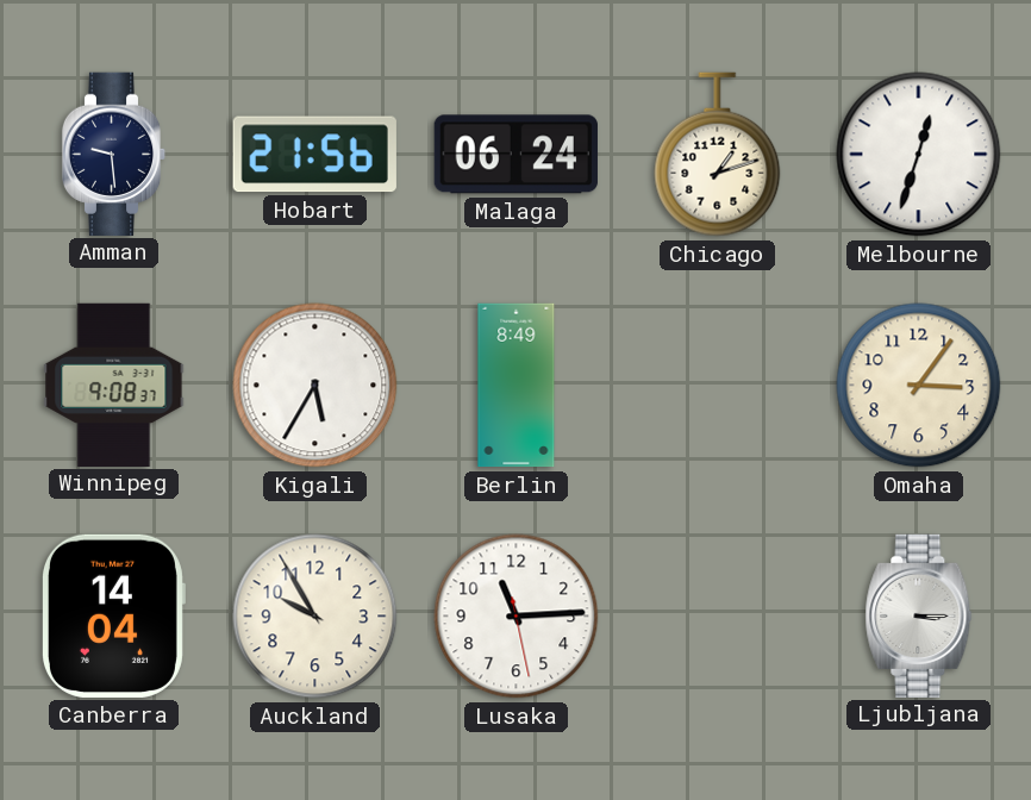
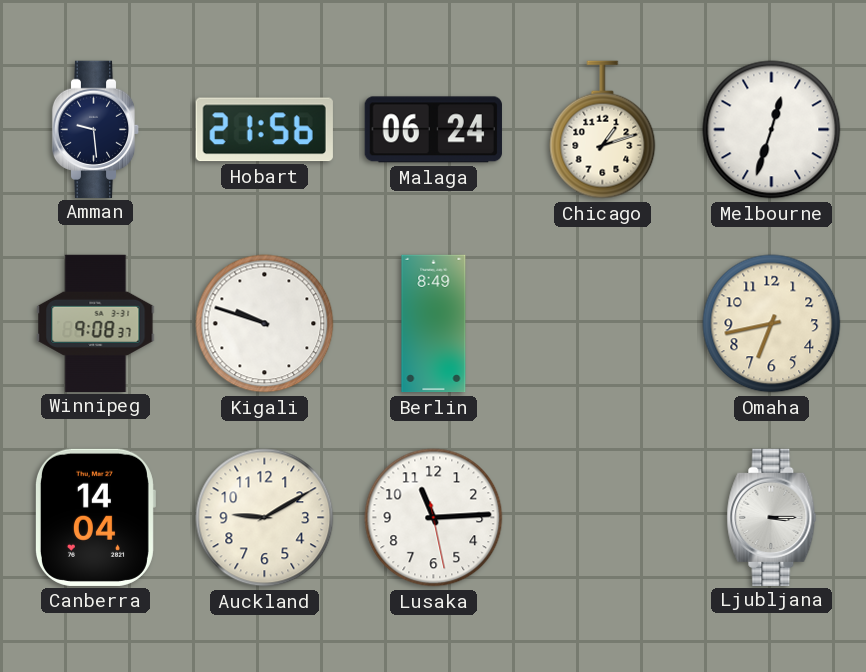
Kigali: 5:35 -> 9:48 (265, 324)
Omaha: 3:06 -> 6:43 (772, 324)
Auckland: 9:55 -> 9:10 (265, 518)
